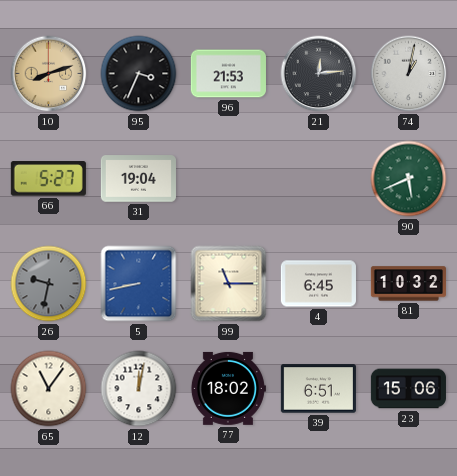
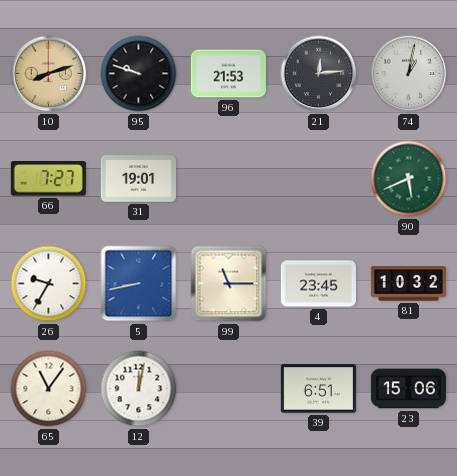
95: 3:34 -> 9:48 (139, 74)
66: 5:27 -> 7:27 (48, 179)
31: 19:04 -> 19:01 (138, 179)
26: 9:32 -> 9:35 (49, 284)
26 dial: grey -> white (49, 284)
4: 6:45 -> 23:45 (318, 284)
77: 18:02 -> none (228, 388)
